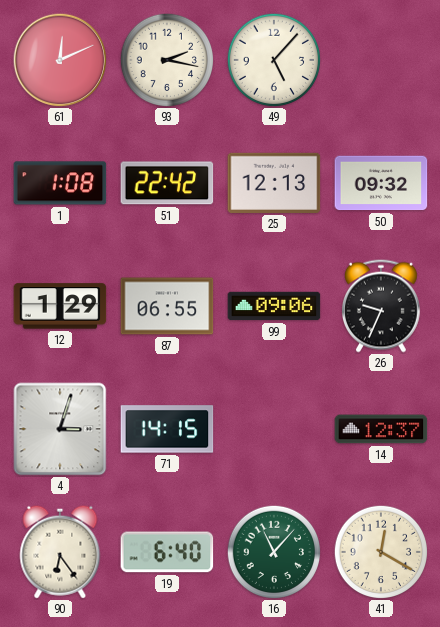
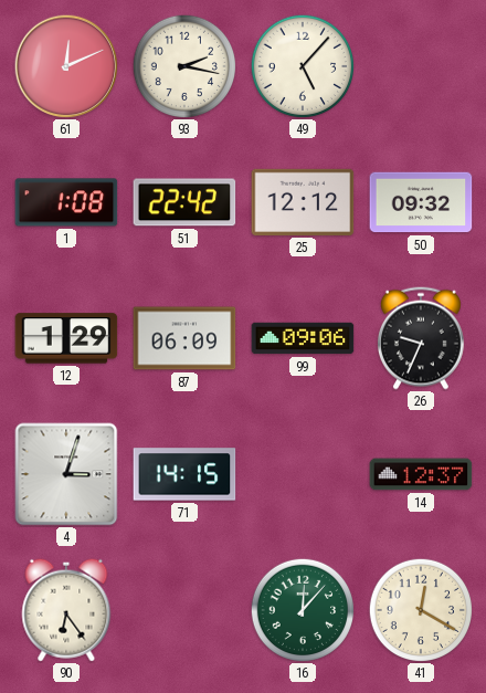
25: 12:13 -> 12:12 (303, 202)
87: 06:55 -> 06:09 (184, 338)
19: 6:40 -> none (167, 552)
16: 11:07 -> 12:07 (302, 609)
